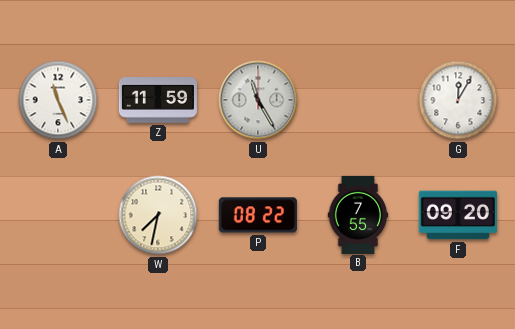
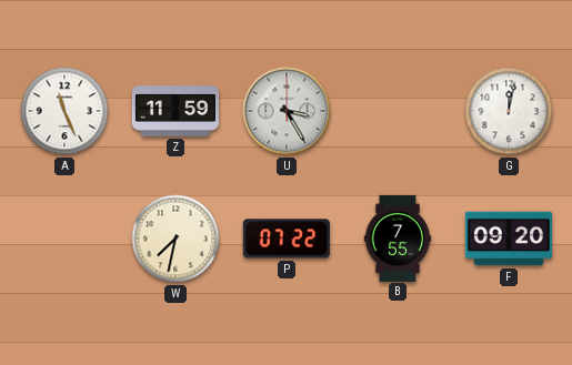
U: 11:25 -> 3:25 (287, 111)
G: 12:05 -> 12:02 (509, 111)
P: 08:22 -> 07:22 (287, 239)
